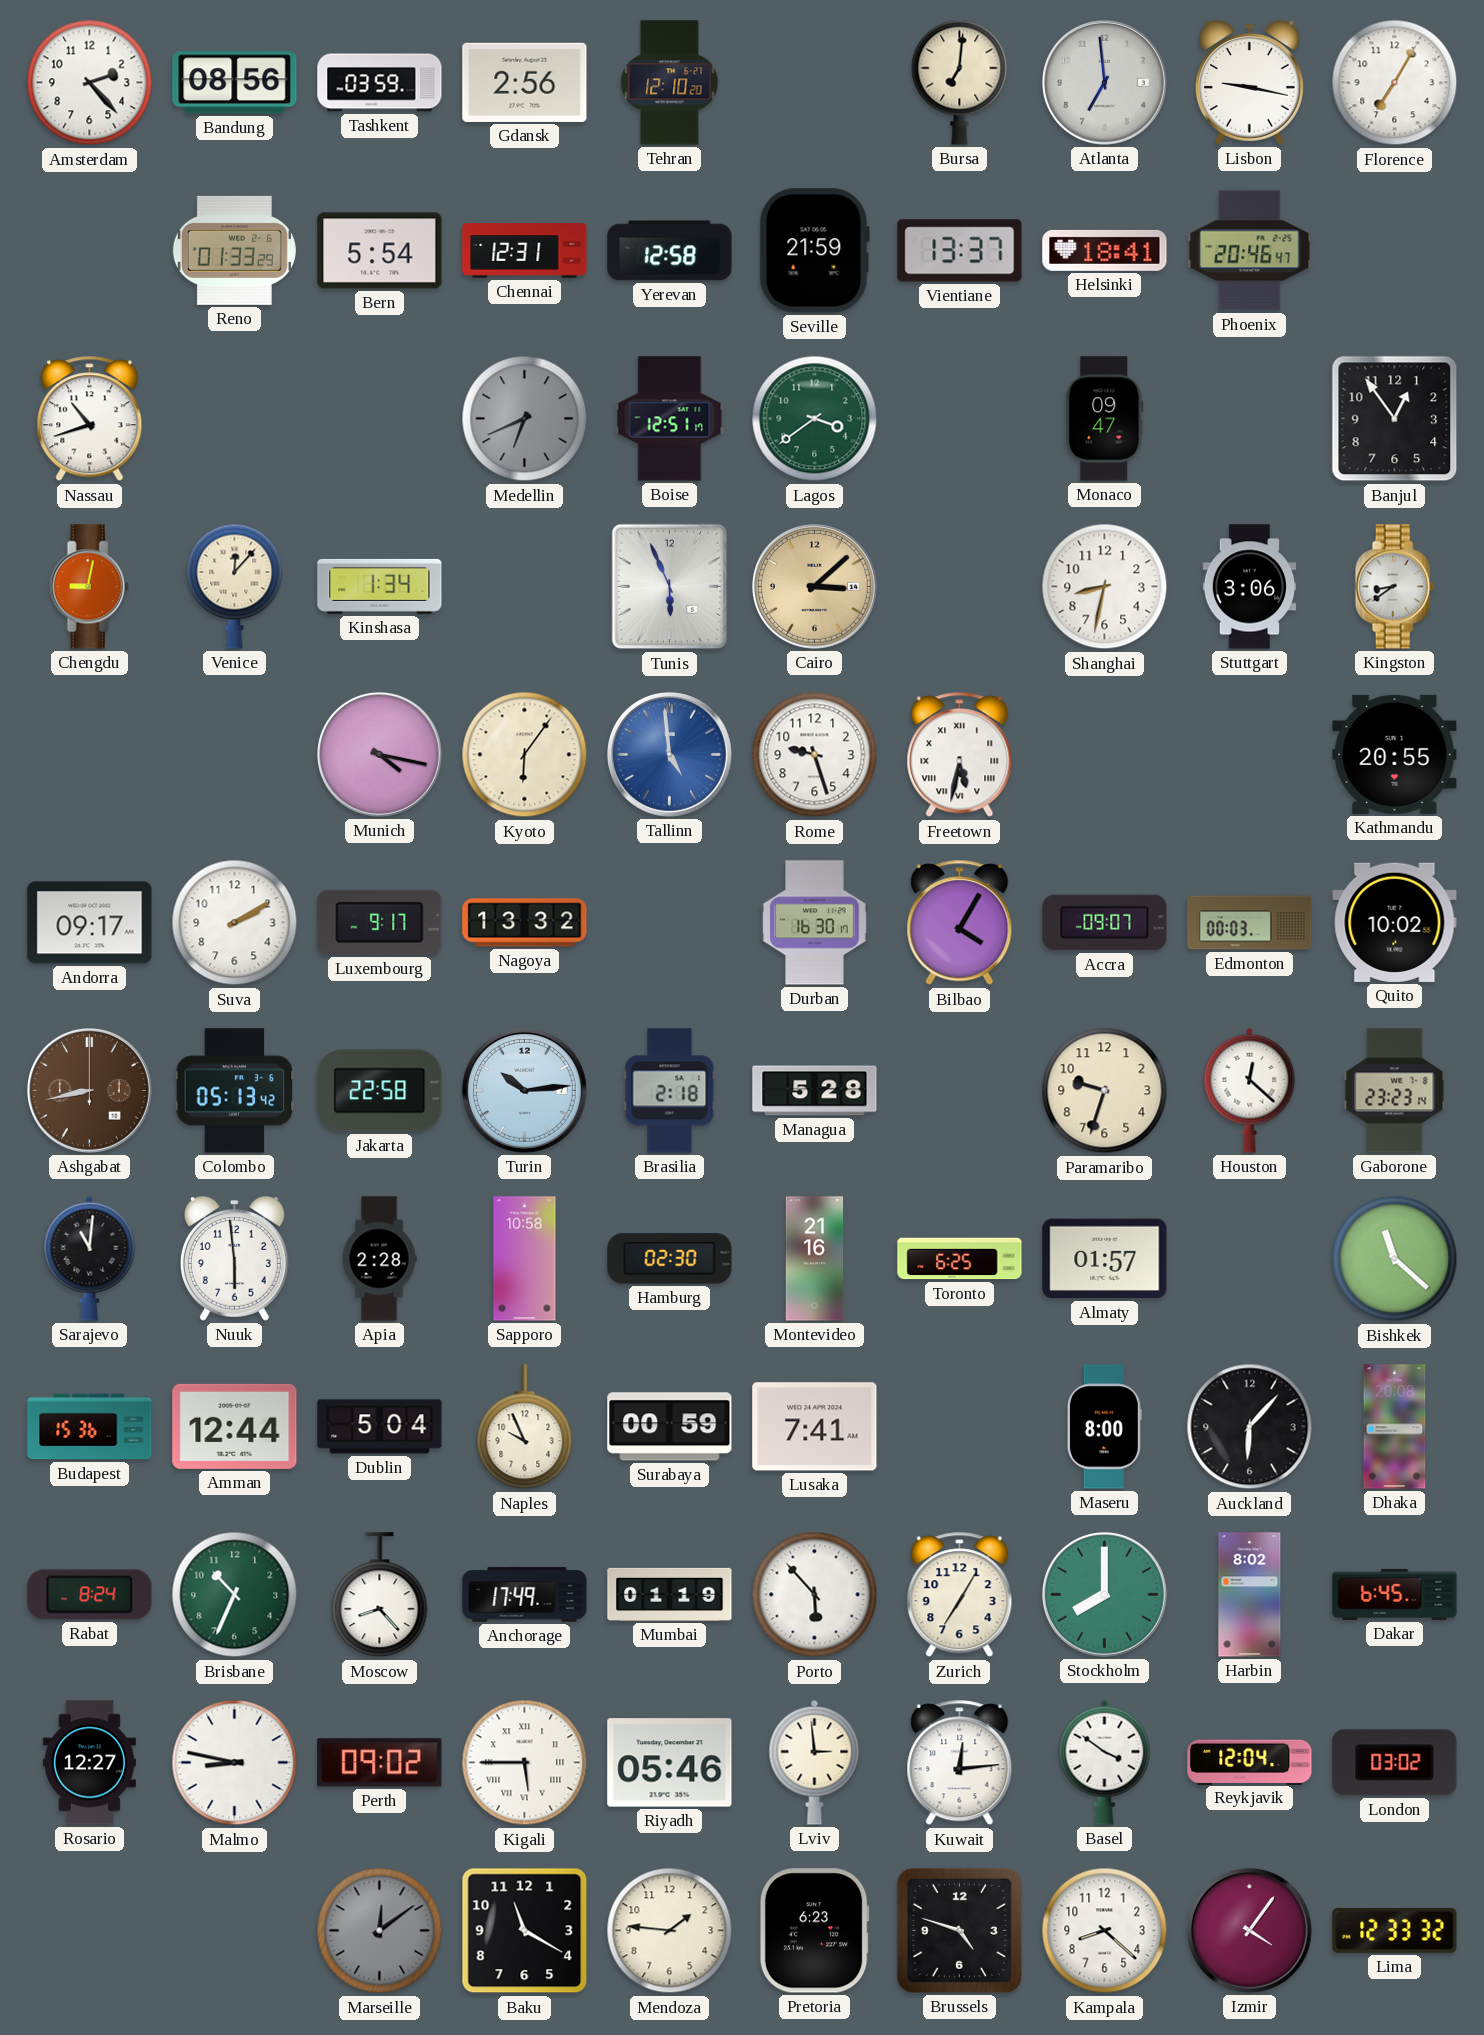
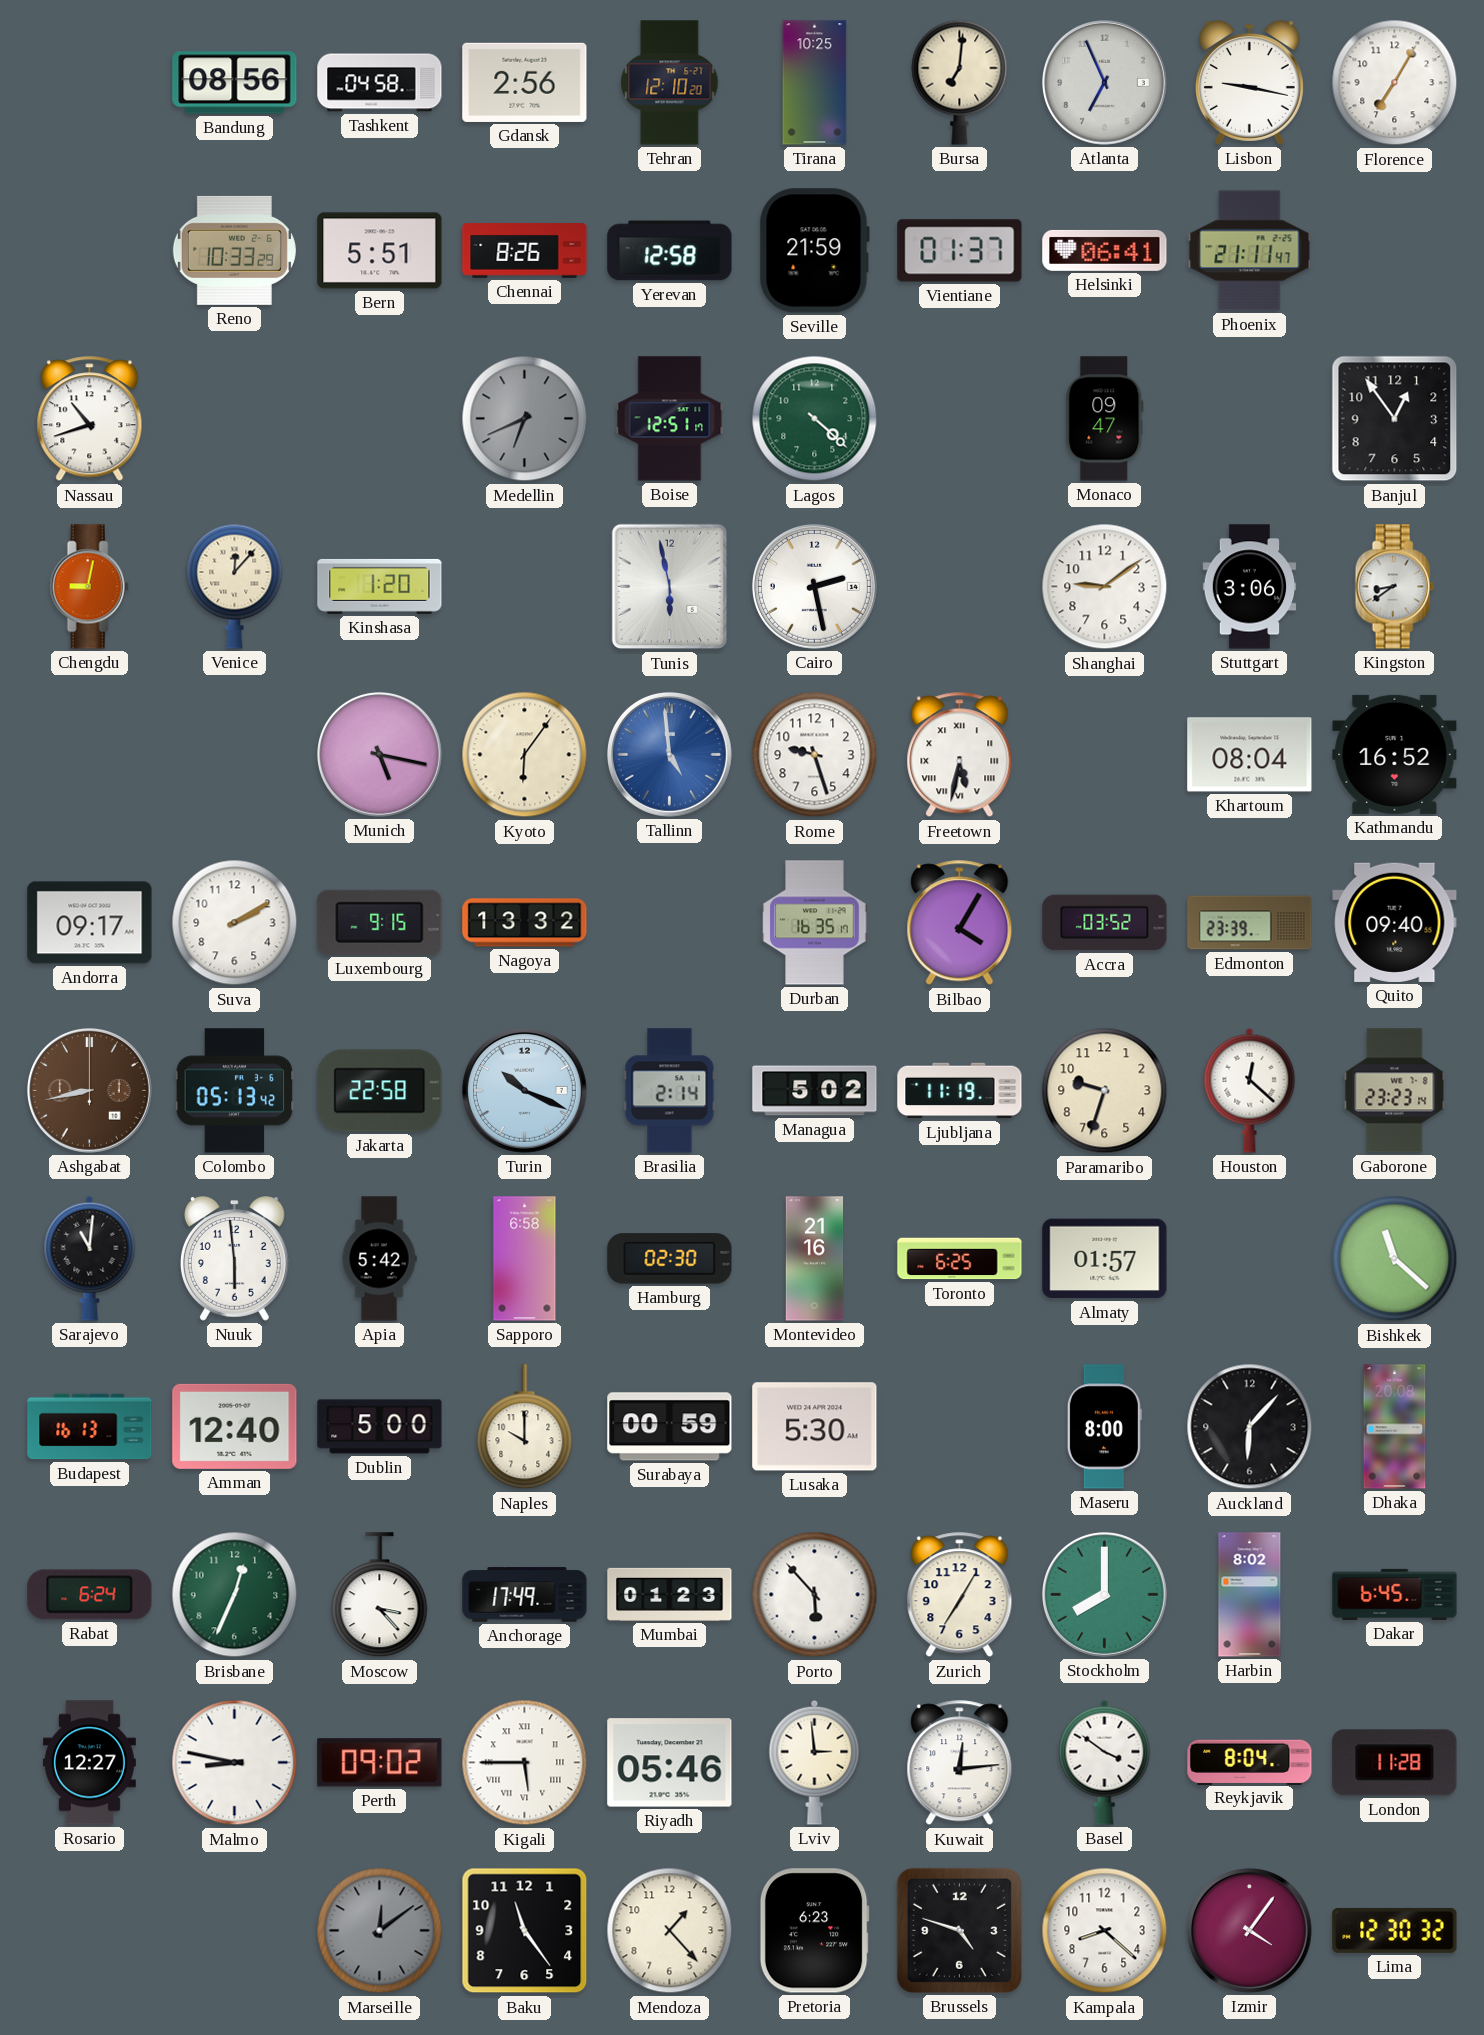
Amsterdam: 2:23 -> none (90, 83)
Tashkent: 03:59 -> 04:58 (380, 83)
Tirana: none -> 10:25 (815, 83)
Atlanta: 6:59 -> 6:56 (1104, 82)
Reno: 01:33 -> 10:33 (234, 250)
Bern: 5:54 -> 5:51 (380, 251)
Chennai: 12:31 -> 8:26 (525, 251)
Vientiane: 13:37 -> 01:37 (960, 251)
Helsinki: 18:41 -> 06:41 (1105, 250)
Phoenix: 20:46 -> 21:11 (1250, 251)
Lagos: 3:39 -> 4:22 (815, 419)
Kinshasa: 1:34 -> 1:20 (380, 586)
Tunis: 5:56 -> 5:58 (669, 587)
Cairo: 3:08 -> 2:28 (814, 586)
Cairo dial: champagne -> white (814, 586)
Shanghai: 8:32 -> 9:09 (1105, 587)
Munich: 4:17 -> 5:17 (379, 754)
Khartoum: none -> 08:04 (1250, 755)
Kathmandu: 20:55 -> 16:52 (1395, 754)
Luxembourg: 9:17 -> 9:15 (380, 922)
Durban: 16:30 -> 16:35 (815, 923)
Accra: 09:07 -> 03:52 (1105, 923)
Edmonton: 00:03 -> 23:39 (1250, 923)
Quito: 10:02 -> 09:40 (1395, 922)
Turin: 10:14 -> 10:19 (524, 1090)
Brasilia: 2:18 -> 2:14 (670, 1091)
Managua: 5:28 -> 5:02 (815, 1091)
Ljubljana: none -> 11:19 (960, 1091)
Apia: 2:28 -> 5:42 (379, 1259)
Sapporo: 10:58 -> 6:58 (525, 1259)
Budapest: 15:36 -> 16:13 (90, 1427)
Amman: 12:44 -> 12:40 (235, 1426)
Dublin: 5:04 -> 5:00 (380, 1427)
Naples: 9:56 -> 10:00 (525, 1427)
Lusaka: 7:41 -> 5:30 (815, 1427)
Rabat: 8:24 -> 6:24 (90, 1595)
Brisbane: 10:34 -> 12:34 (235, 1595)
Moscow: 8:23 -> 3:23 (380, 1595)
Mumbai: 01:19 -> 01:23 (670, 1594)
Reykjavik: 12:04 -> 8:04 (1250, 1762)
London: 03:02 -> 11:28 (1395, 1763)
Baku: 11:20 -> 11:24 (525, 1931)
Mendoza: 1:46 -> 1:23 (670, 1931)
Lima: 12:33 -> 12:30 (1395, 1930)
